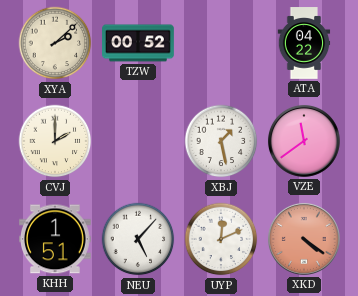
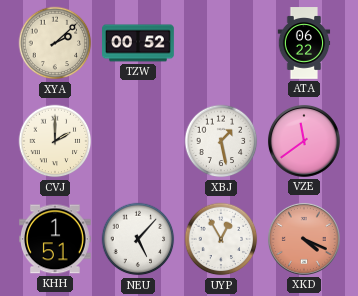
ATA: 04:22 -> 06:22 (304, 43)
UYP: 12:11 -> 12:55 (221, 239)
XKD: 4:21 -> 4:19 (304, 239)
